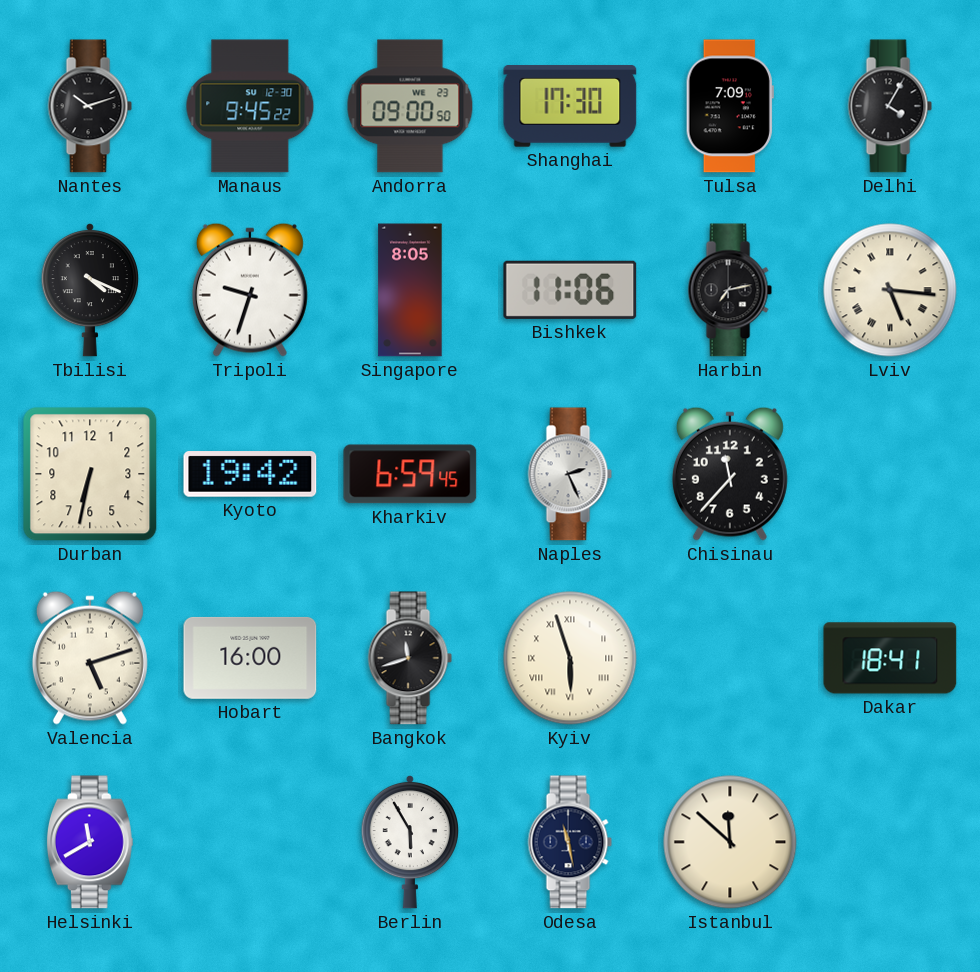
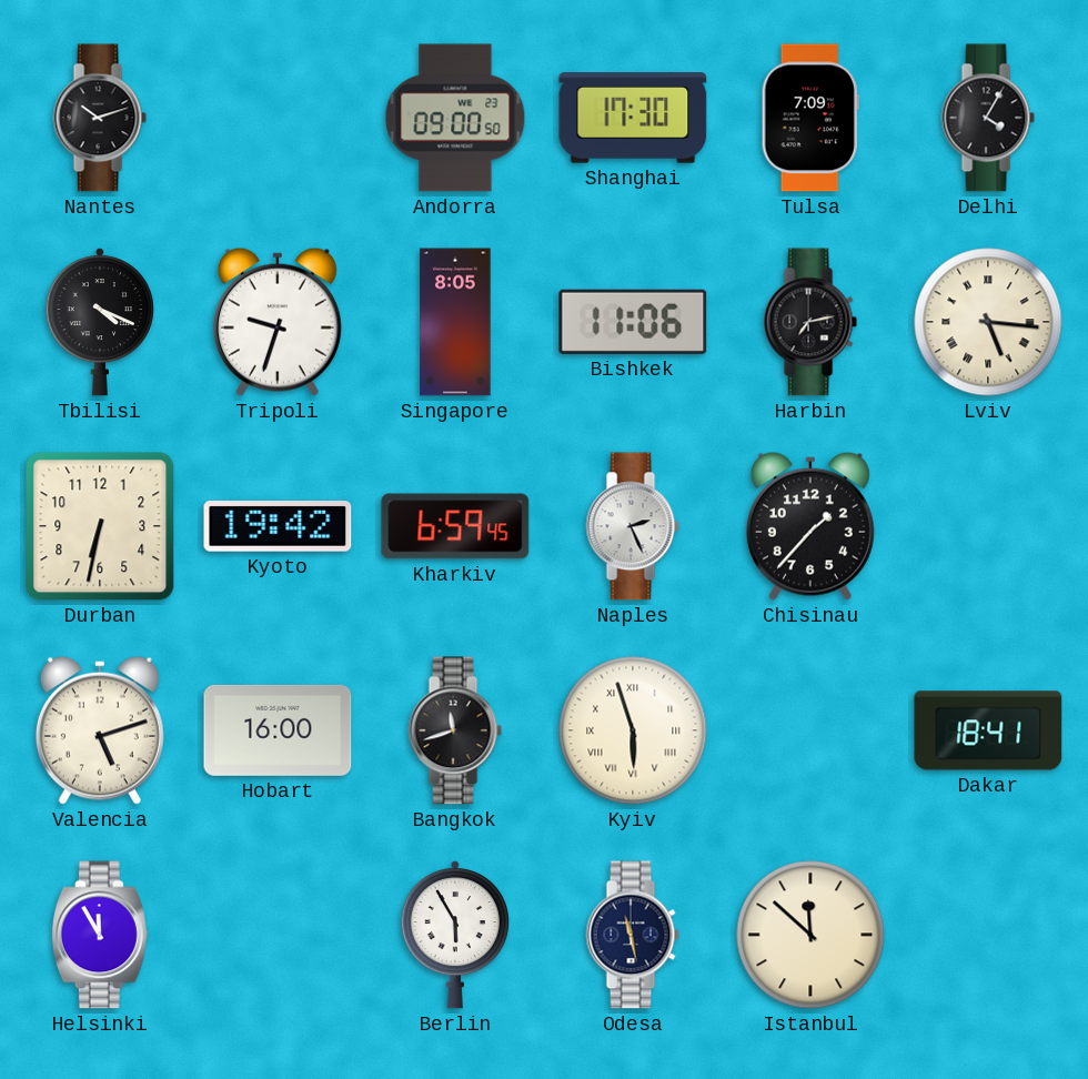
Manaus: 9:45 -> none (250, 106)
Chisinau: 11:37 -> 1:37 (810, 526)
Helsinki: 11:40 -> 11:55 (100, 935)
